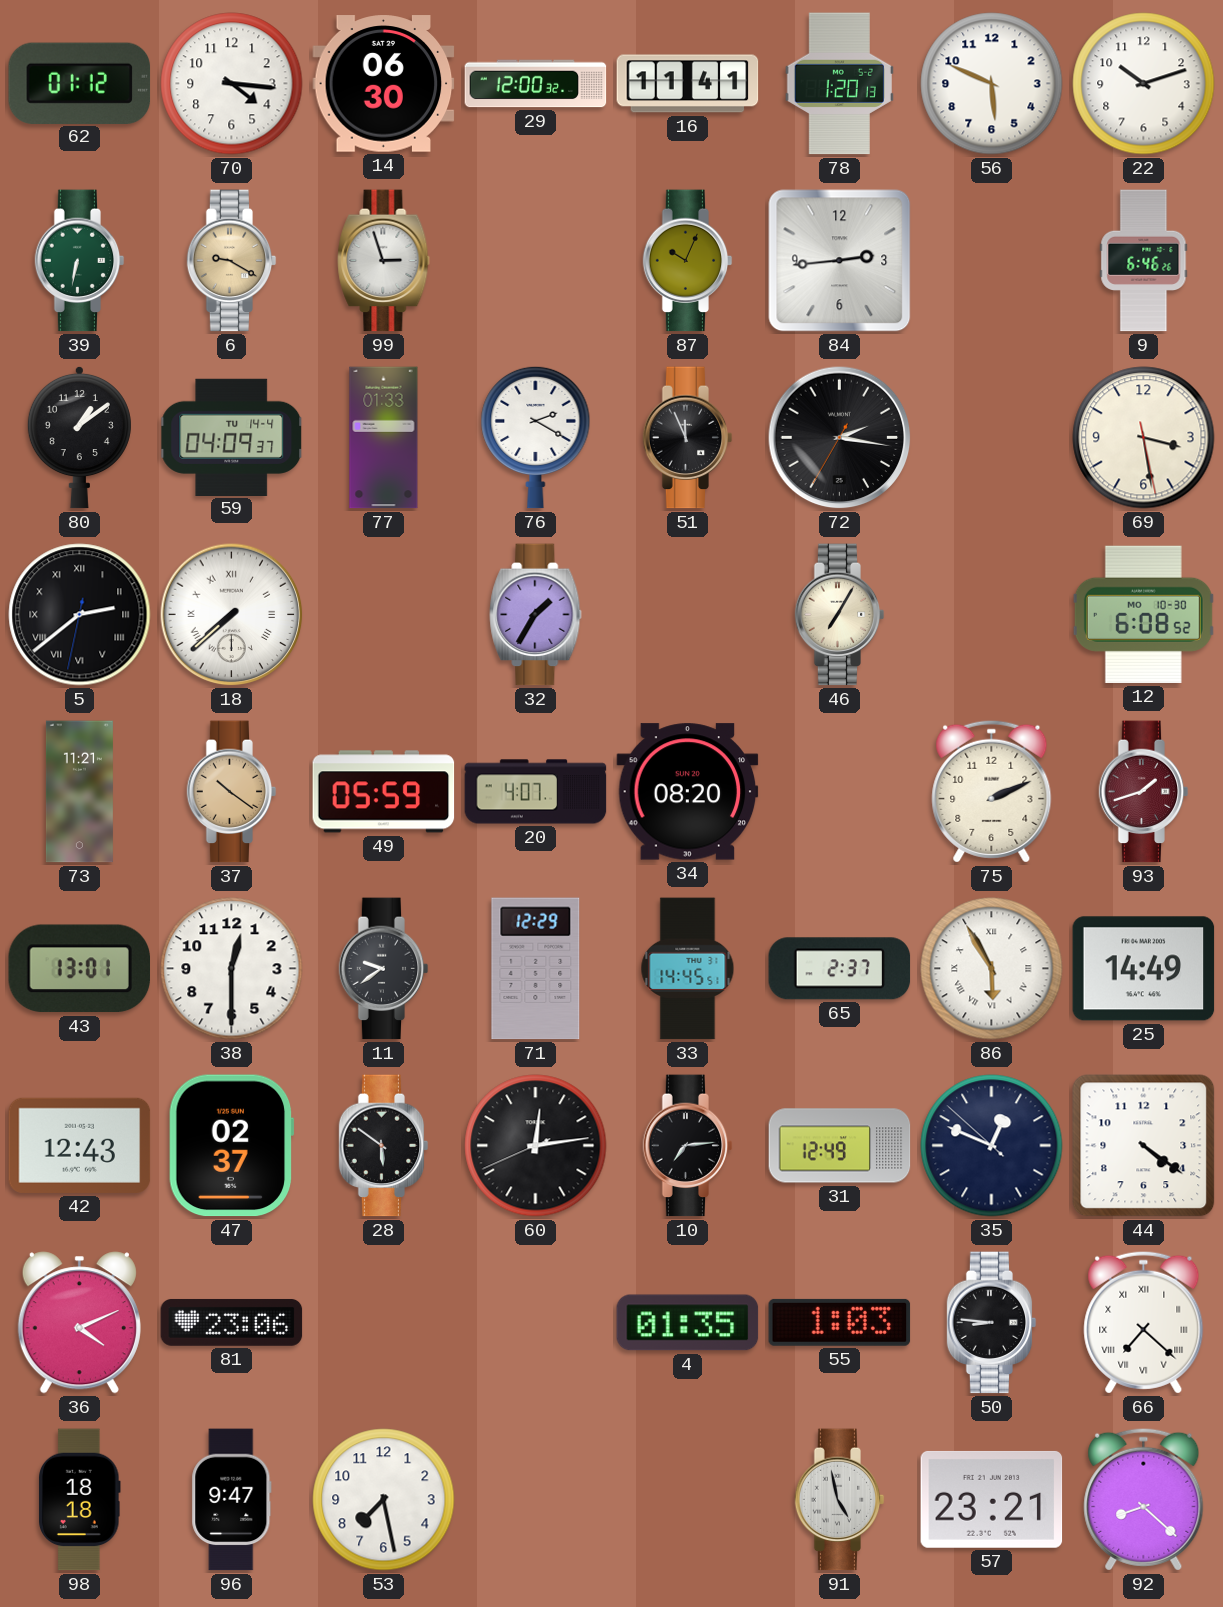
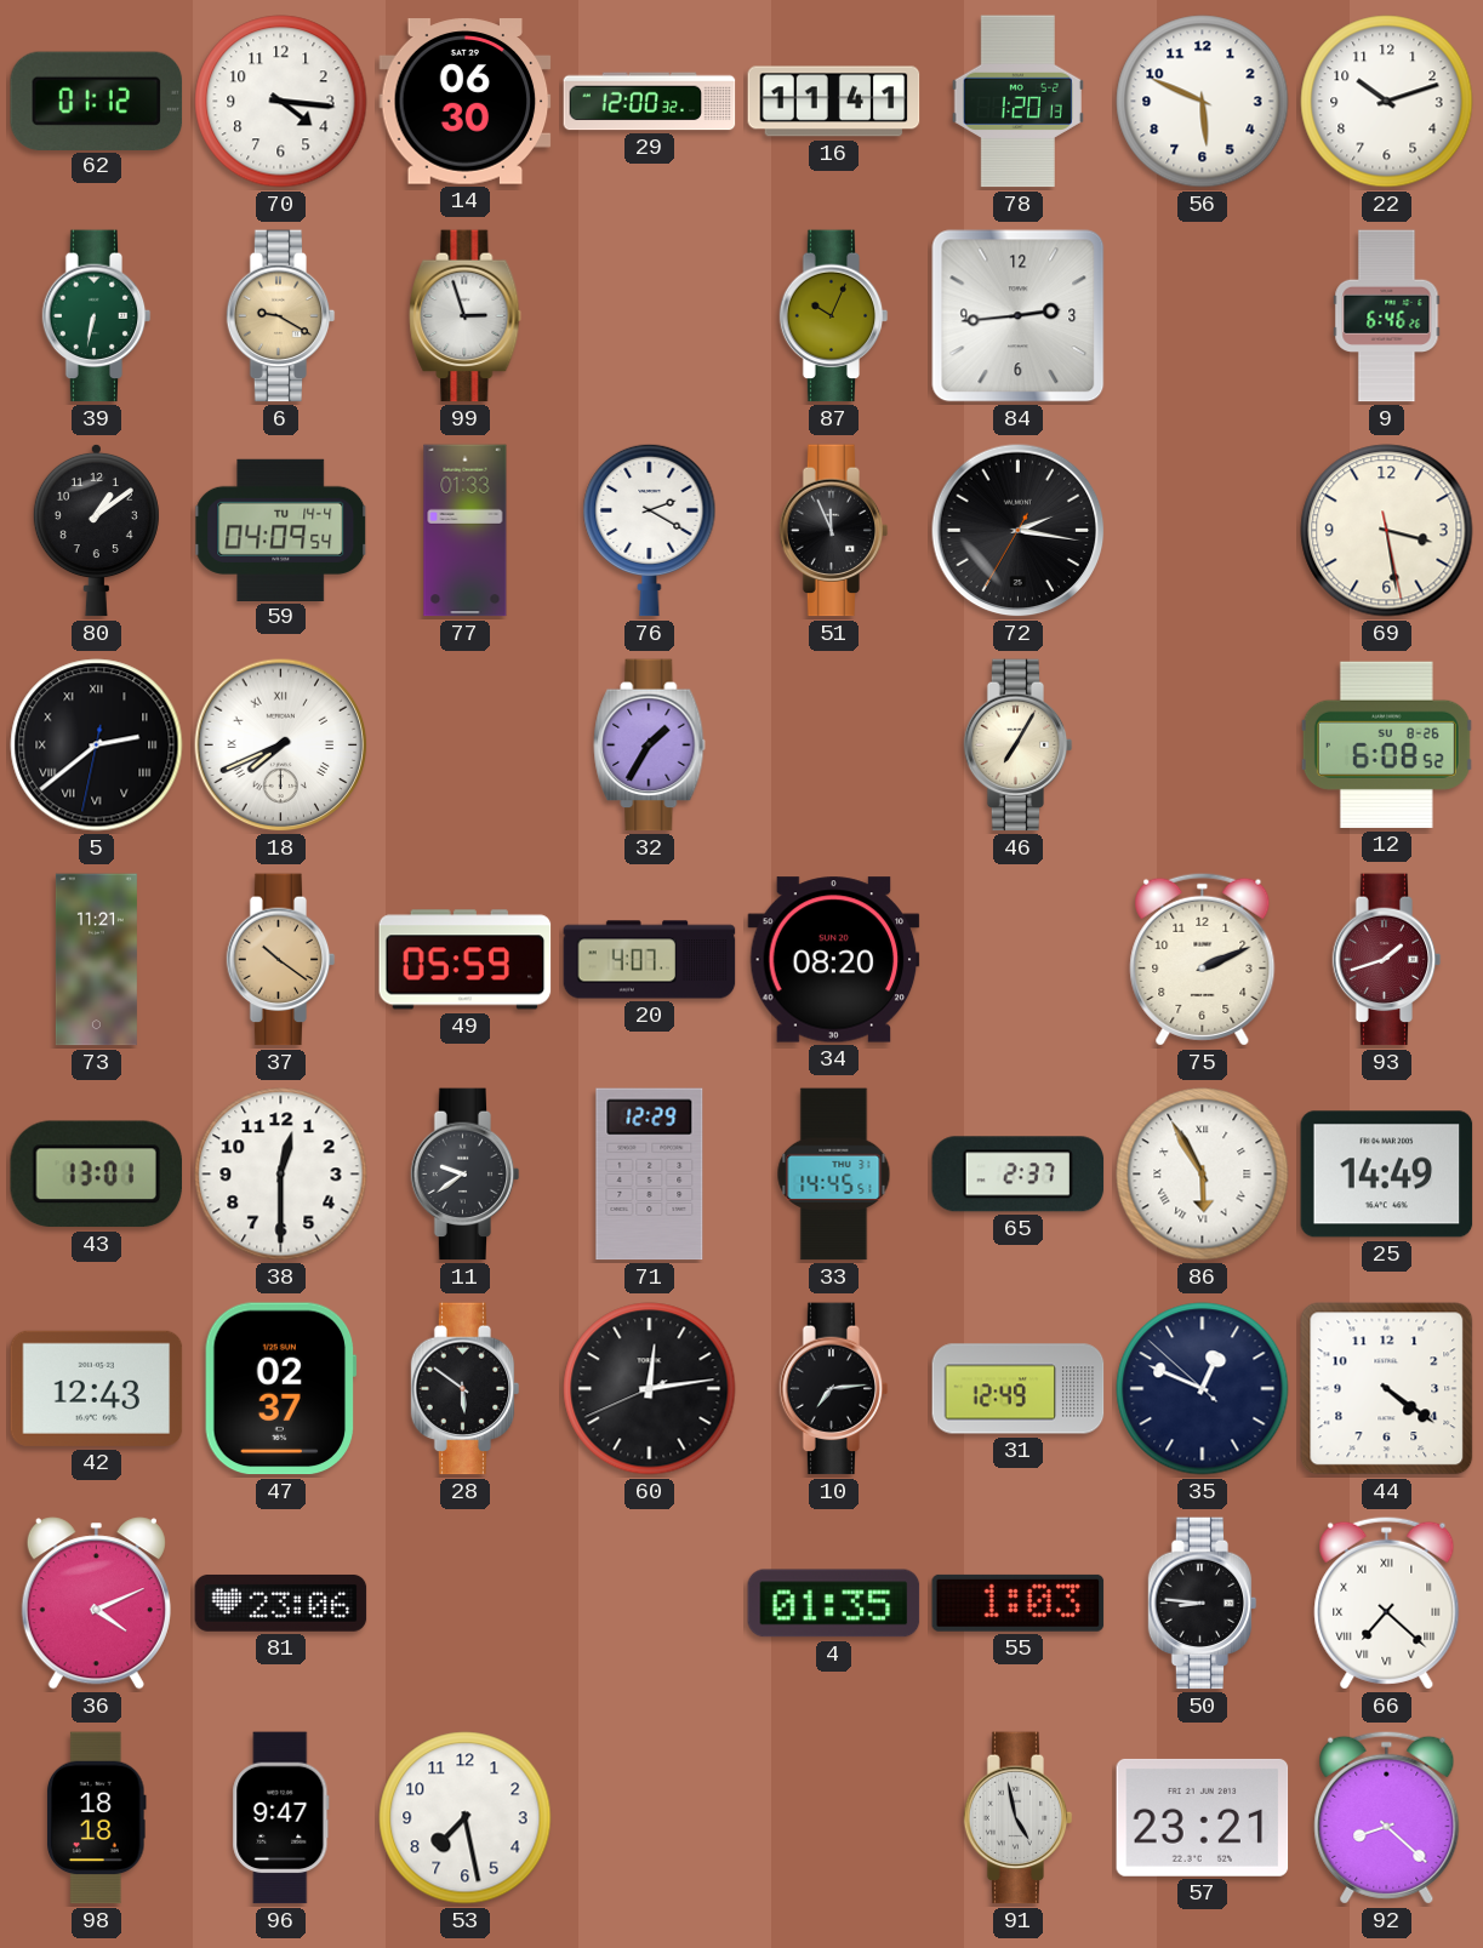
59: 04:09:37 -> 04:09:54 (281, 530)
18: 7:38 -> 7:41 (281, 746)
12 date: MO 10-30 -> SU 8-26 (1386, 744)
